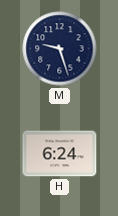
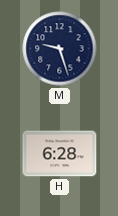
H: 6:24 -> 6:28 (60, 154)
